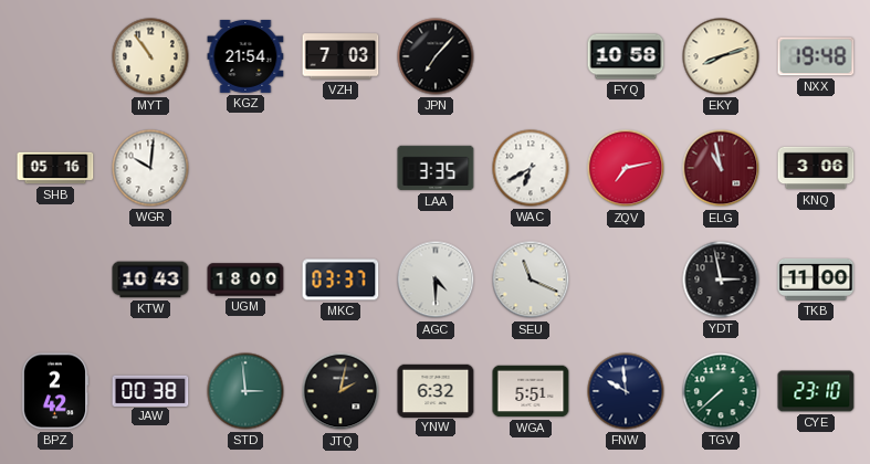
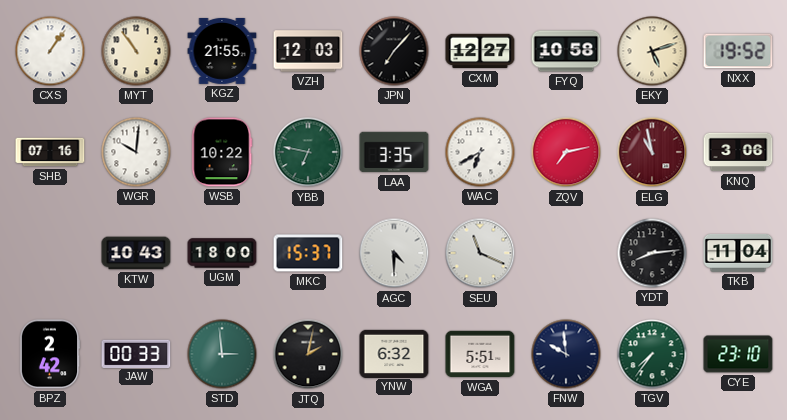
CXS: none -> 1:06 (50, 51)
KGZ: 21:54 -> 21:55 (222, 51)
VZH: 7:03 -> 12:03 (308, 51)
CXM: none -> 12:27 (480, 51)
EKY: 8:12 -> 5:12 (652, 51)
NXX: 19:48 -> 19:52 (738, 51)
SHB: 05:16 -> 07:16 (50, 152)
WSB: none -> 10:22 (222, 152)
YBB: none -> 6:47 (308, 152)
MKC: 03:37 -> 15:37 (308, 253)
YDT: 2:58 -> 8:14 (652, 253)
TKB: 11:00 -> 11:04 (738, 253)
JAW: 00:38 -> 00:33 (136, 353)
TGV: 7:38 -> 7:36 (652, 354)
